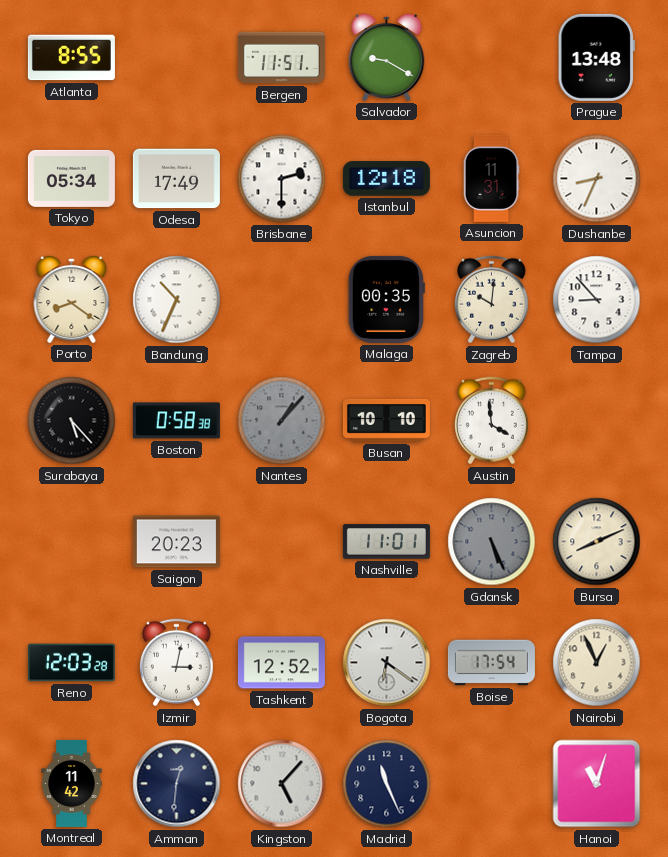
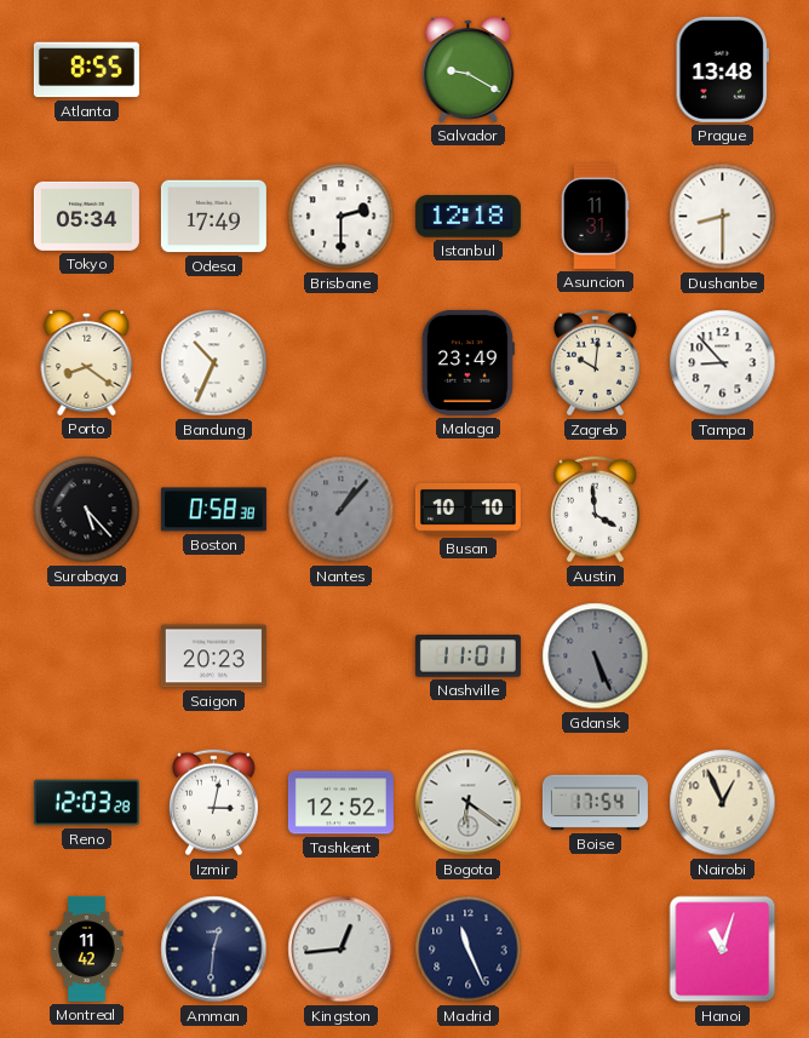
Bergen: 11:51 -> none (281, 58)
Dushanbe: 8:34 -> 8:30 (723, 217)
Malaga: 00:35 -> 23:49 (467, 362)
Bursa: 8:11 -> none (597, 542)
Kingston: 5:07 -> 12:44 (342, 950)
